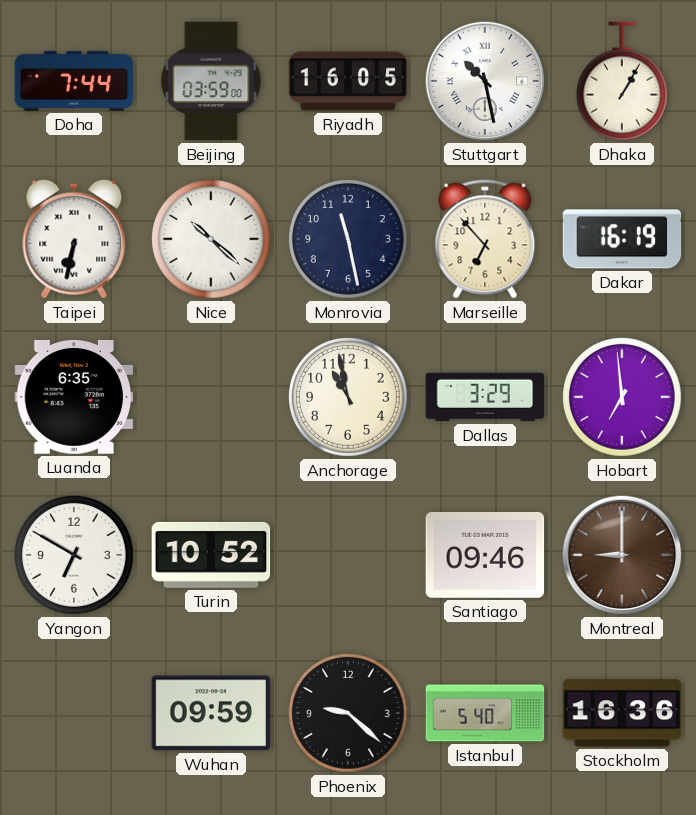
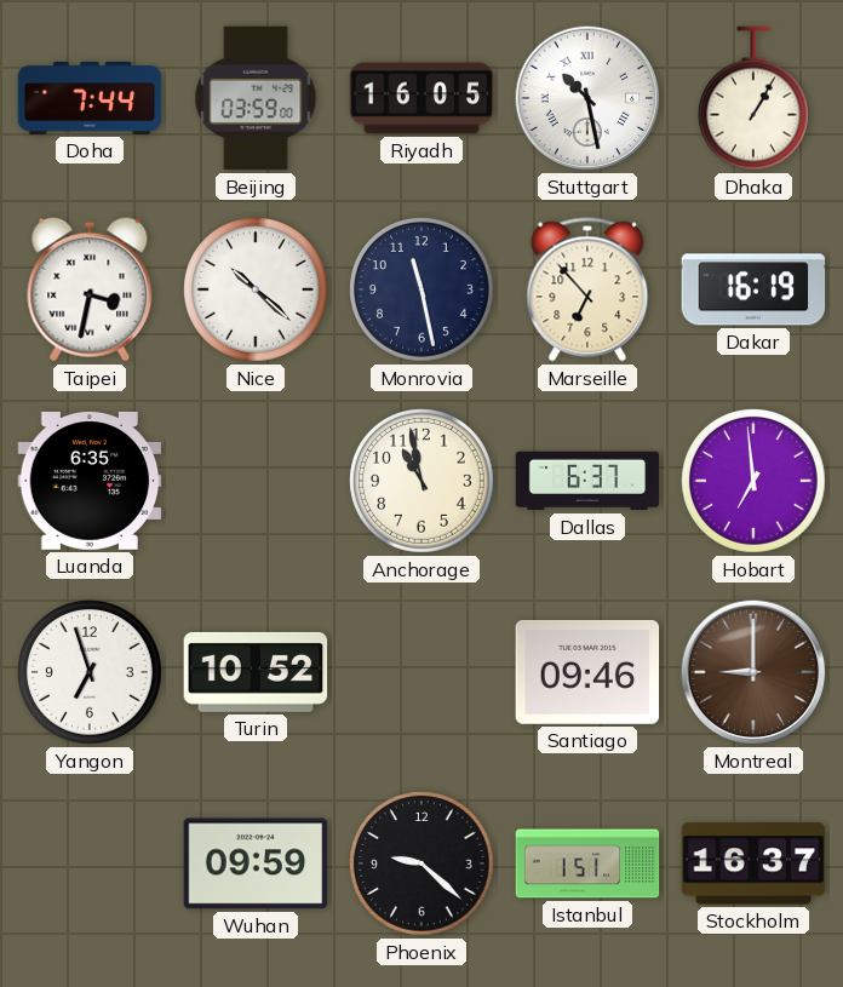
Taipei: 6:32 -> 3:32 (90, 289)
Dallas: 3:29 -> 6:37 (587, 481)
Yangon: 6:50 -> 6:57 (91, 673)
Istanbul: 5:40 -> 1:51 (587, 863)
Stockholm: 16:36 -> 16:37 (753, 863)
